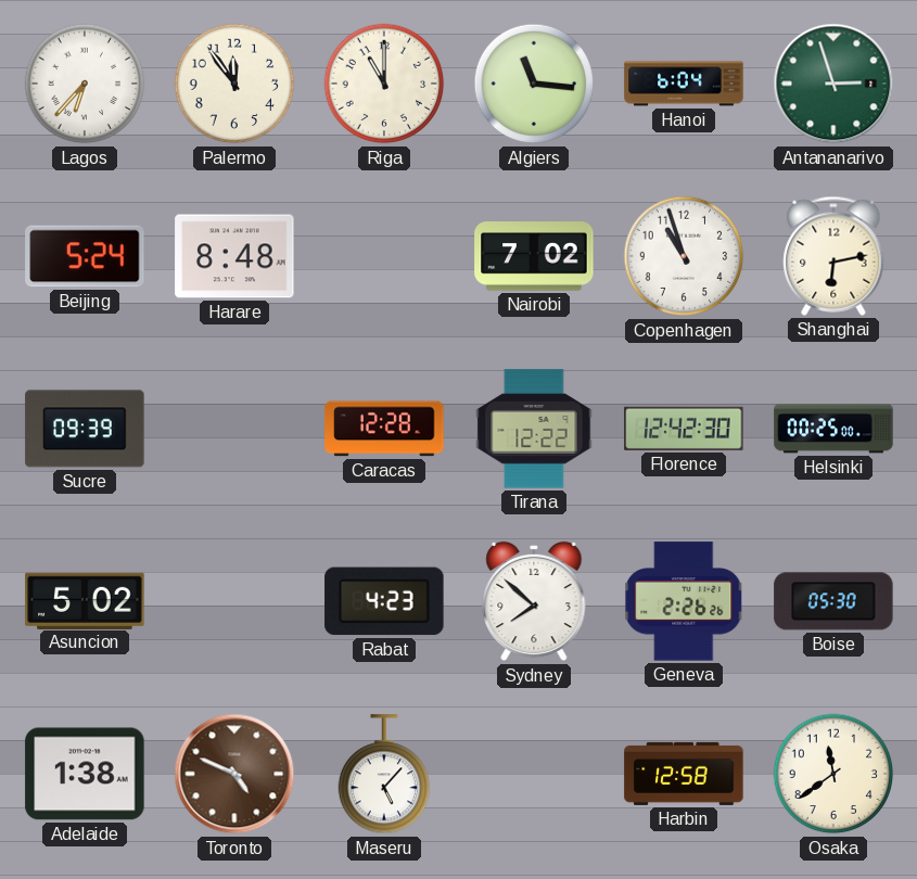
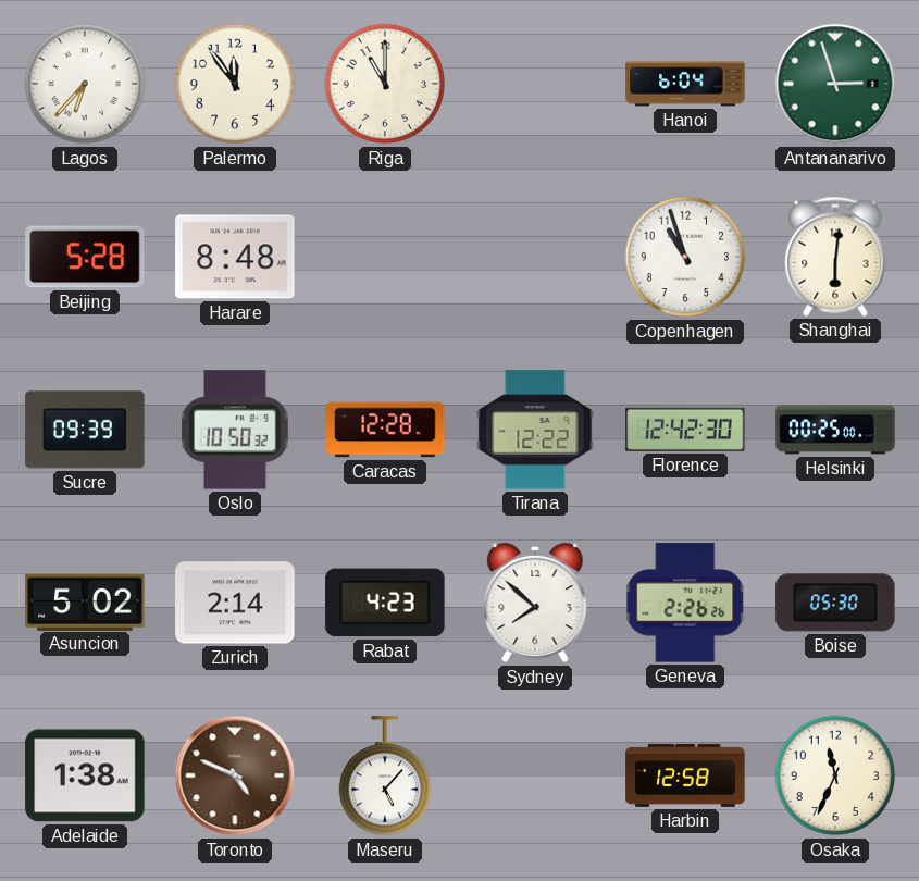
Algiers: 11:16 -> none (534, 84)
Beijing: 5:24 -> 5:28 (85, 257)
Nairobi: 7:02 -> none (534, 256)
Shanghai: 6:13 -> 6:01 (835, 257)
Oslo: none -> 10:50 (235, 430)
Zurich: none -> 2:14 (235, 603)
Osaka: 11:39 -> 11:34 (835, 775)
